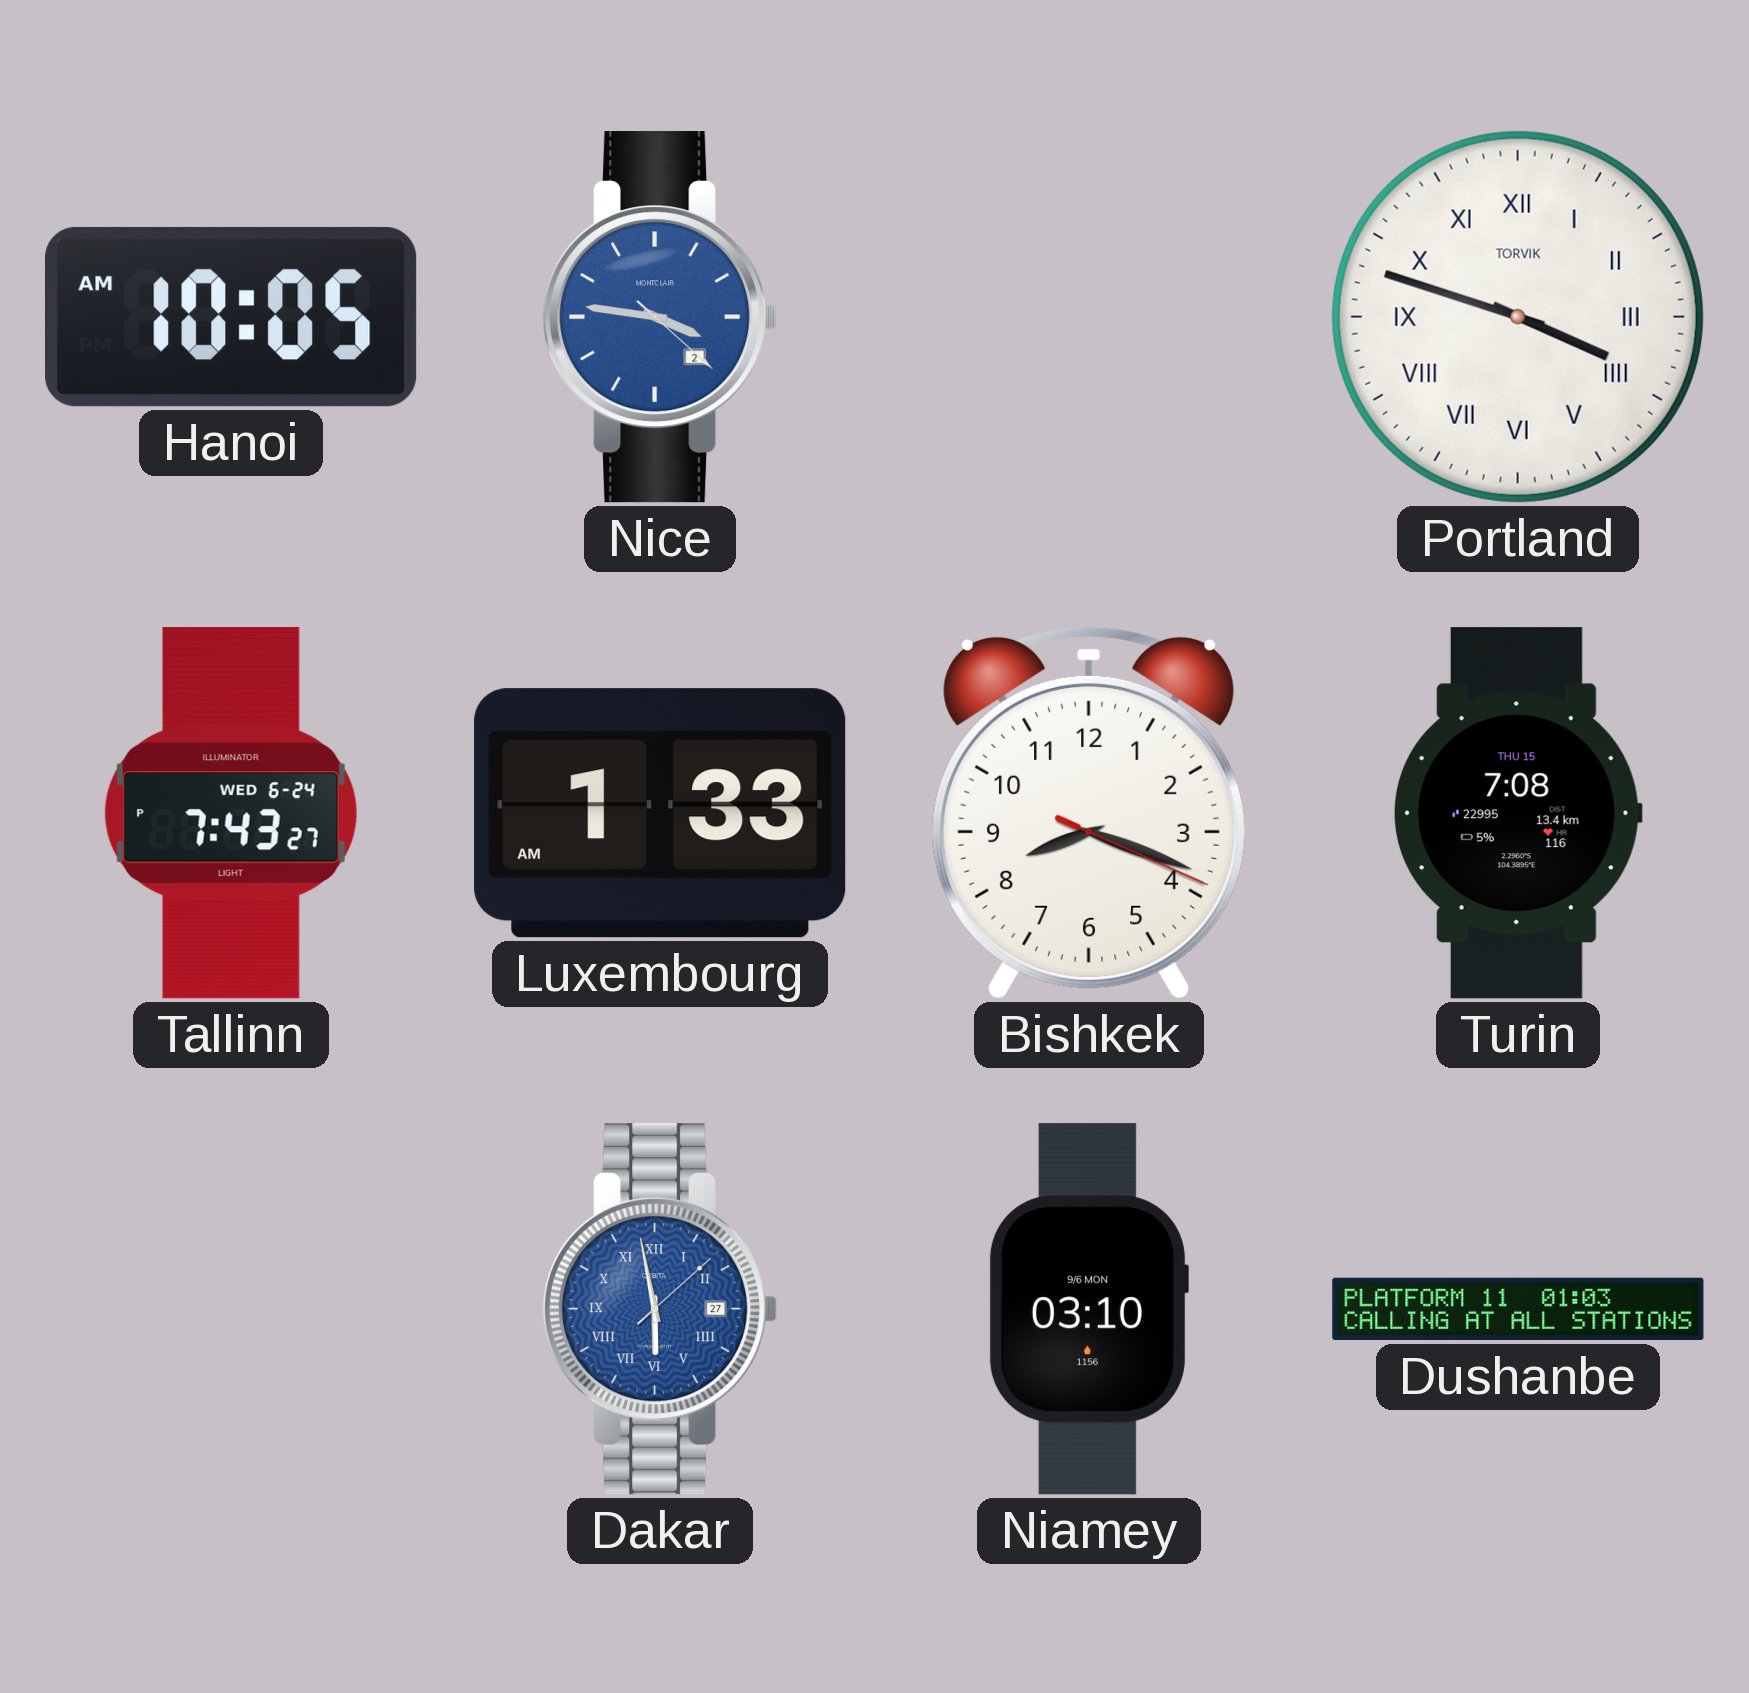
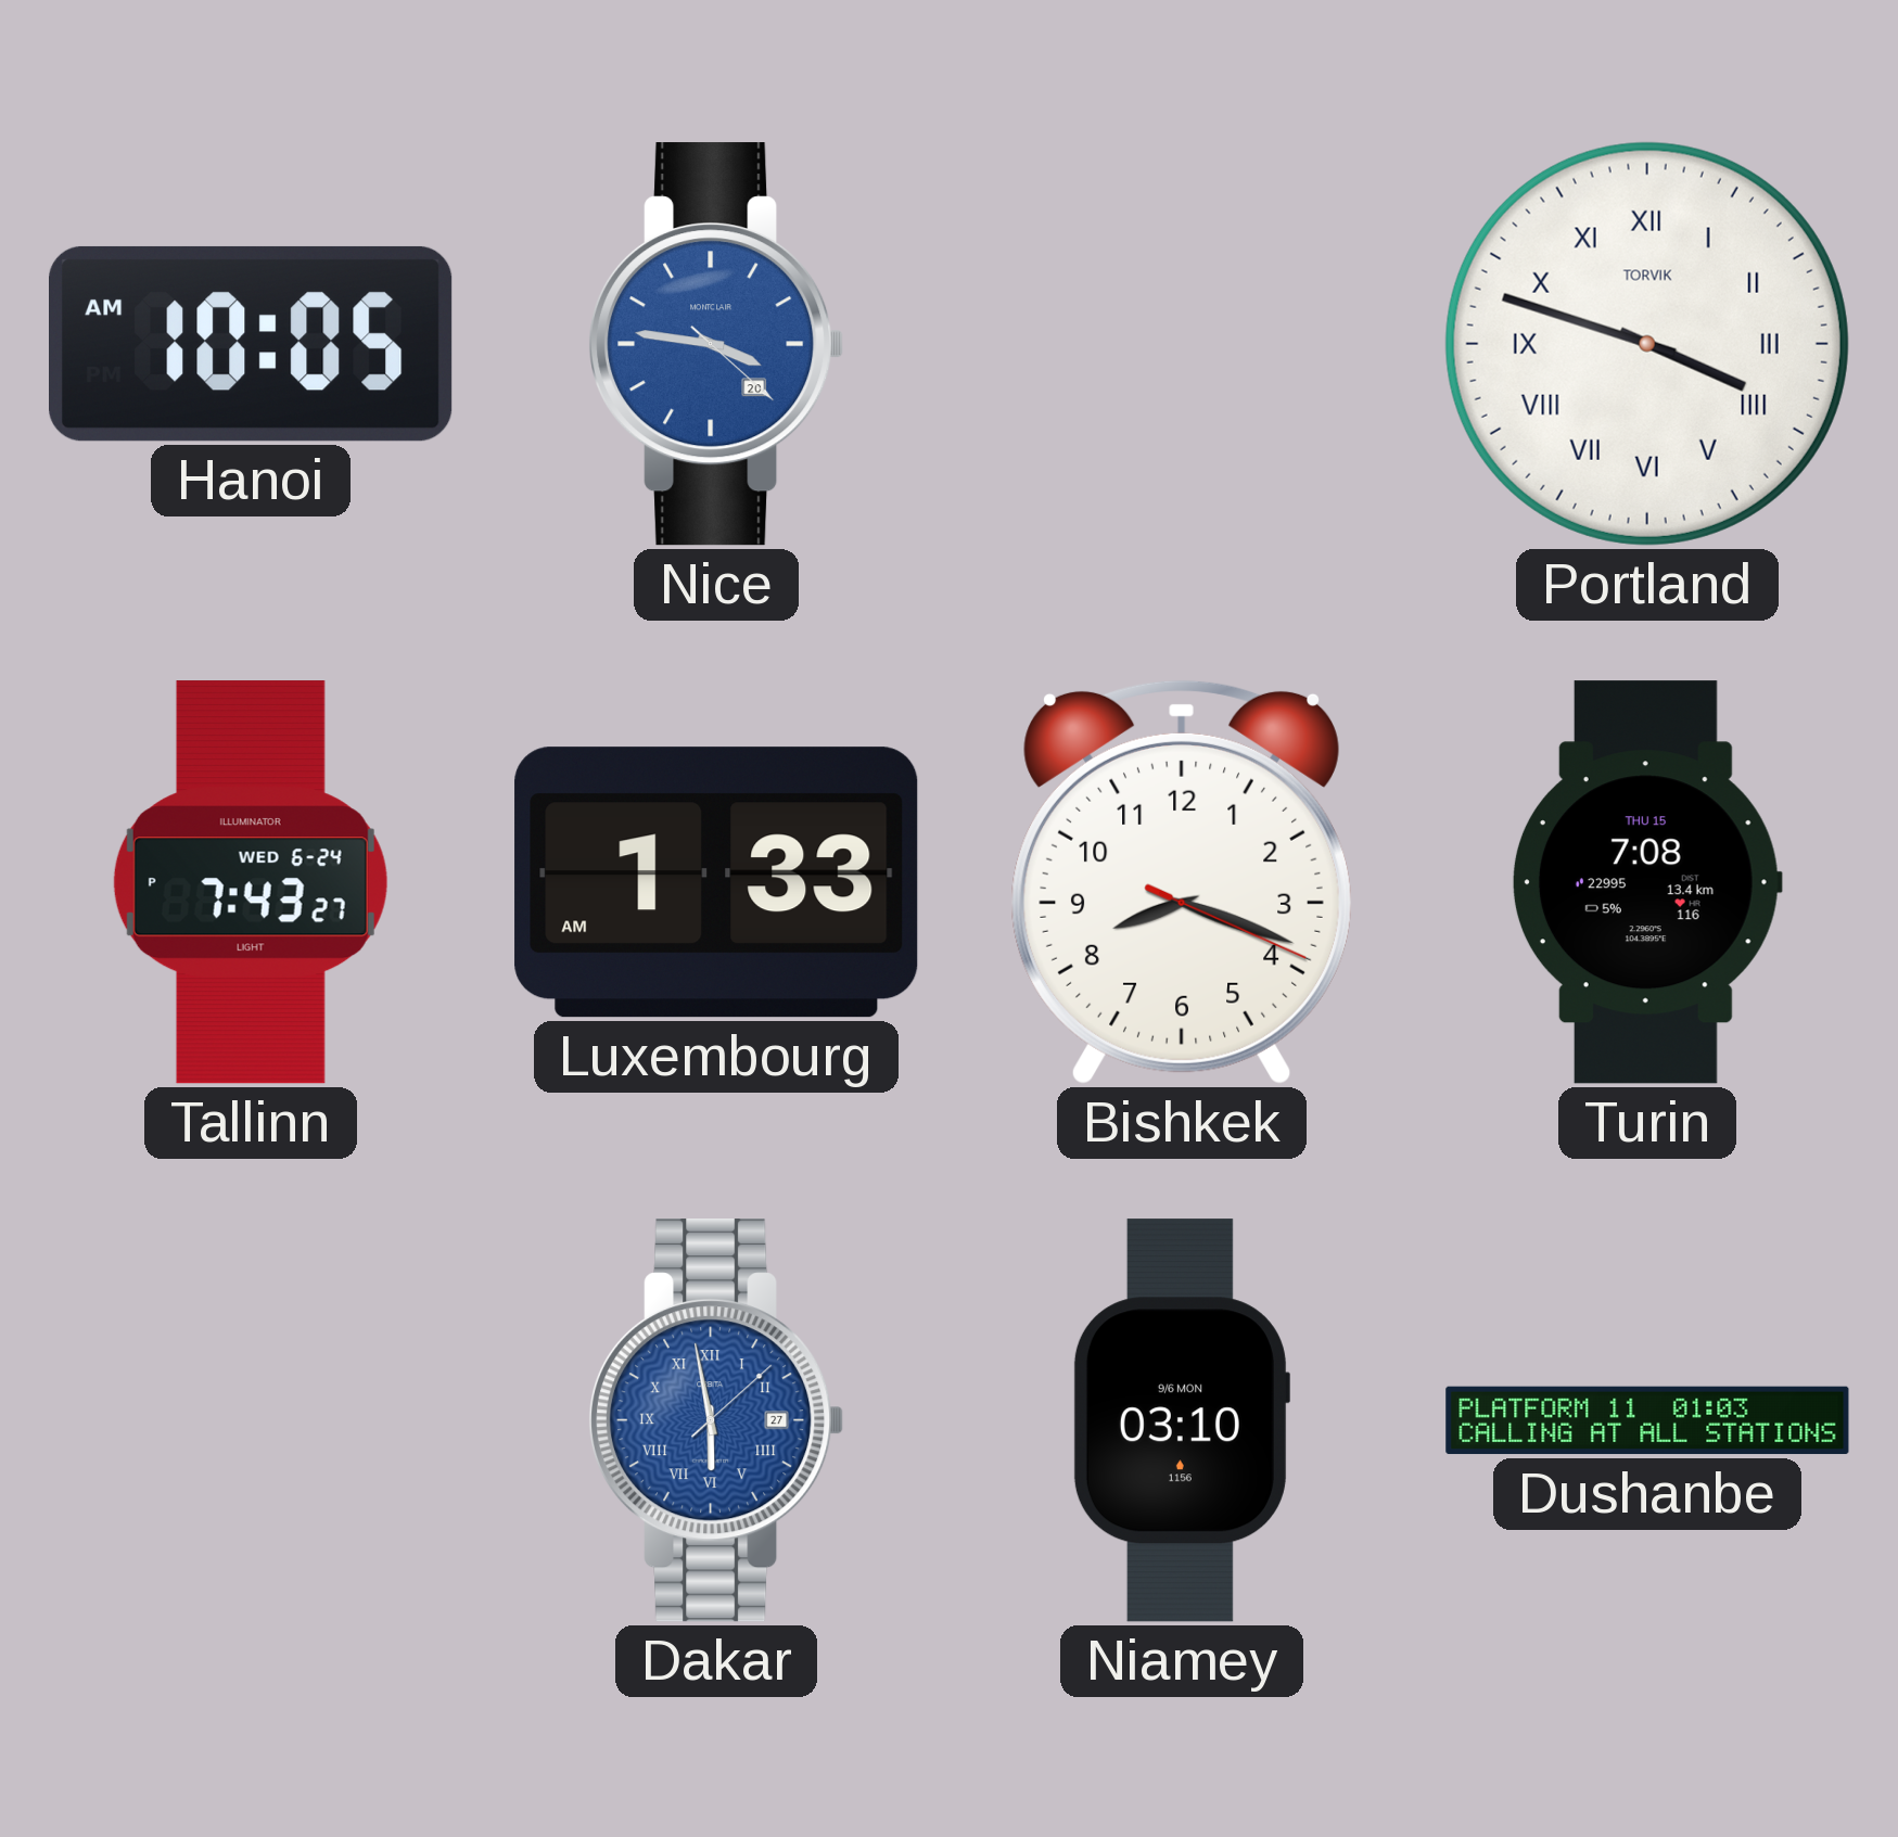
Nice date: 2 -> 20 (717, 344)
